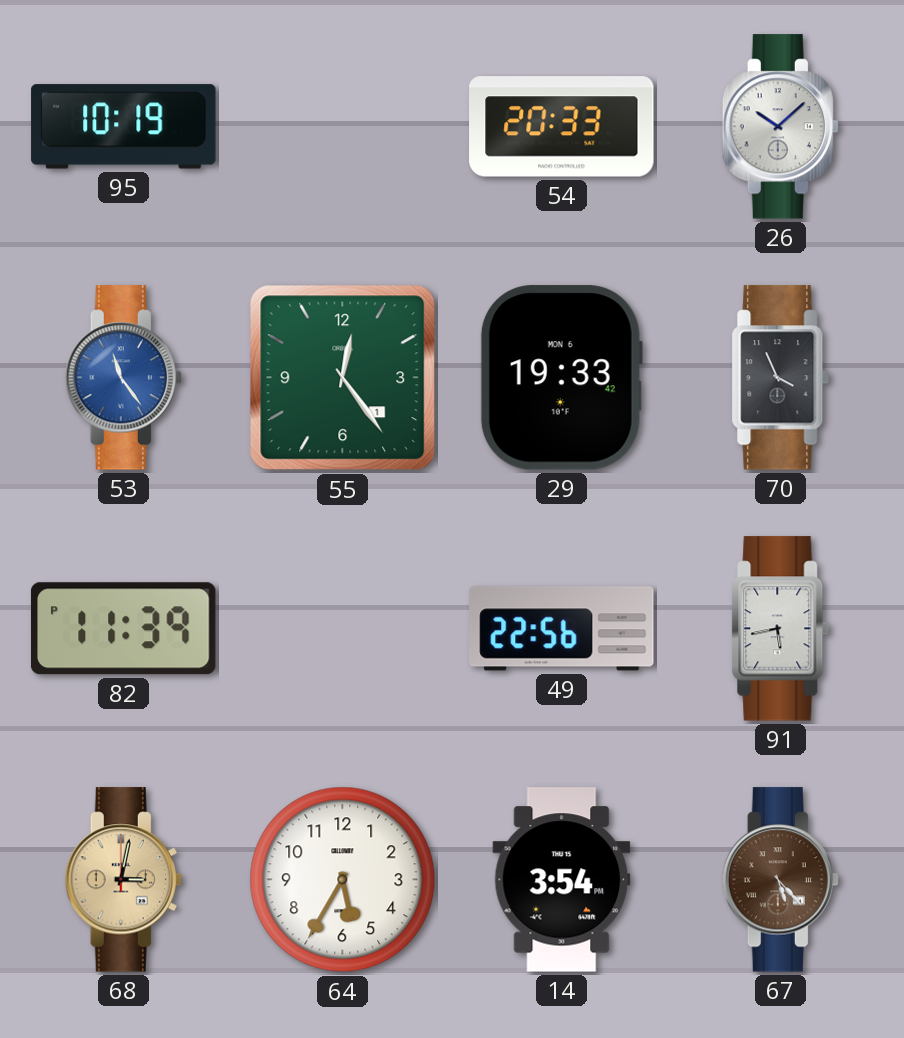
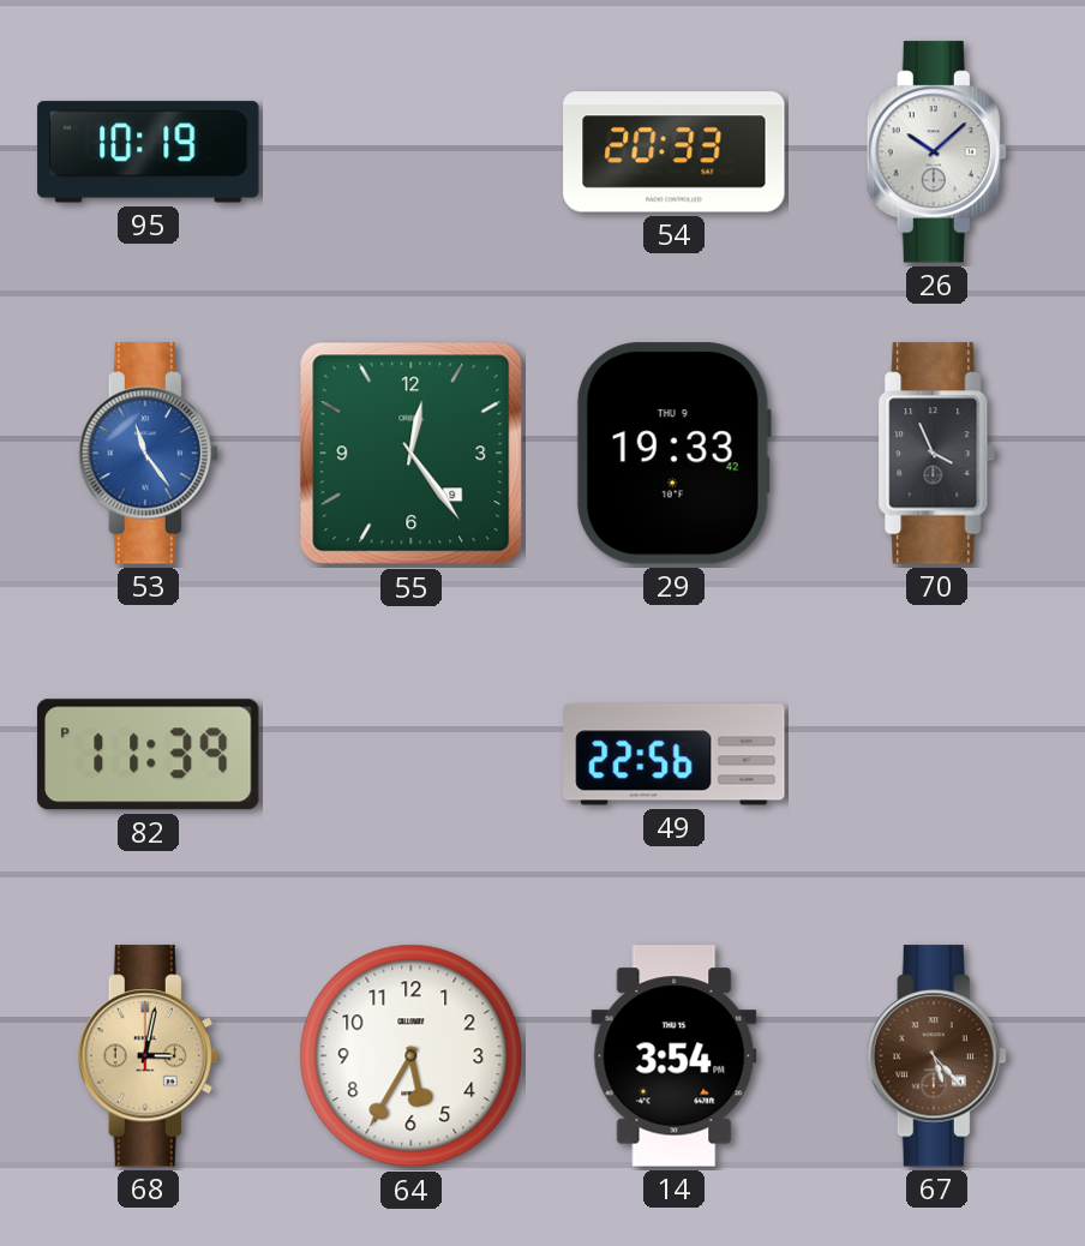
55 date: 1 -> 9 (412, 454)
29 date: MON 6 -> THU 9 (673, 454)
91: 5:43 -> none (781, 629)
